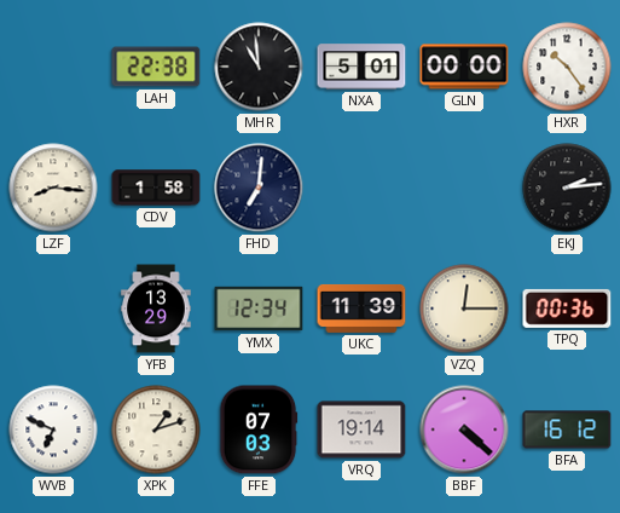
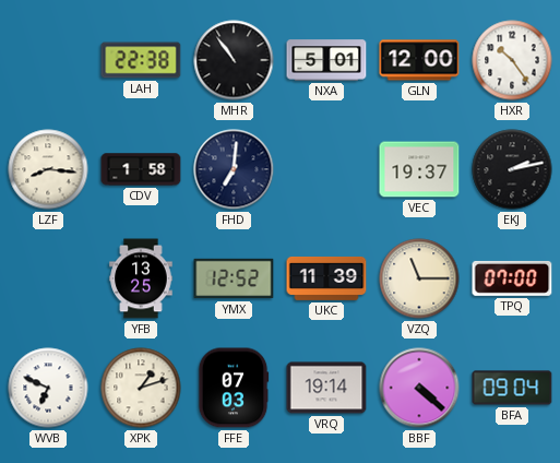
MHR: 10:59 -> 10:54 (234, 60)
GLN: 00:00 -> 12:00 (419, 60)
VEC: none -> 19:37 (419, 169)
EKJ: 2:14 -> 2:13 (512, 169)
YFB: 13:29 -> 13:25 (141, 278)
YMX: 12:34 -> 12:52 (234, 278)
VZQ: 12:15 -> 11:15 (419, 278)
TPQ: 00:36 -> 07:00 (512, 278)
BFA: 16:12 -> 09:04 (512, 388)
